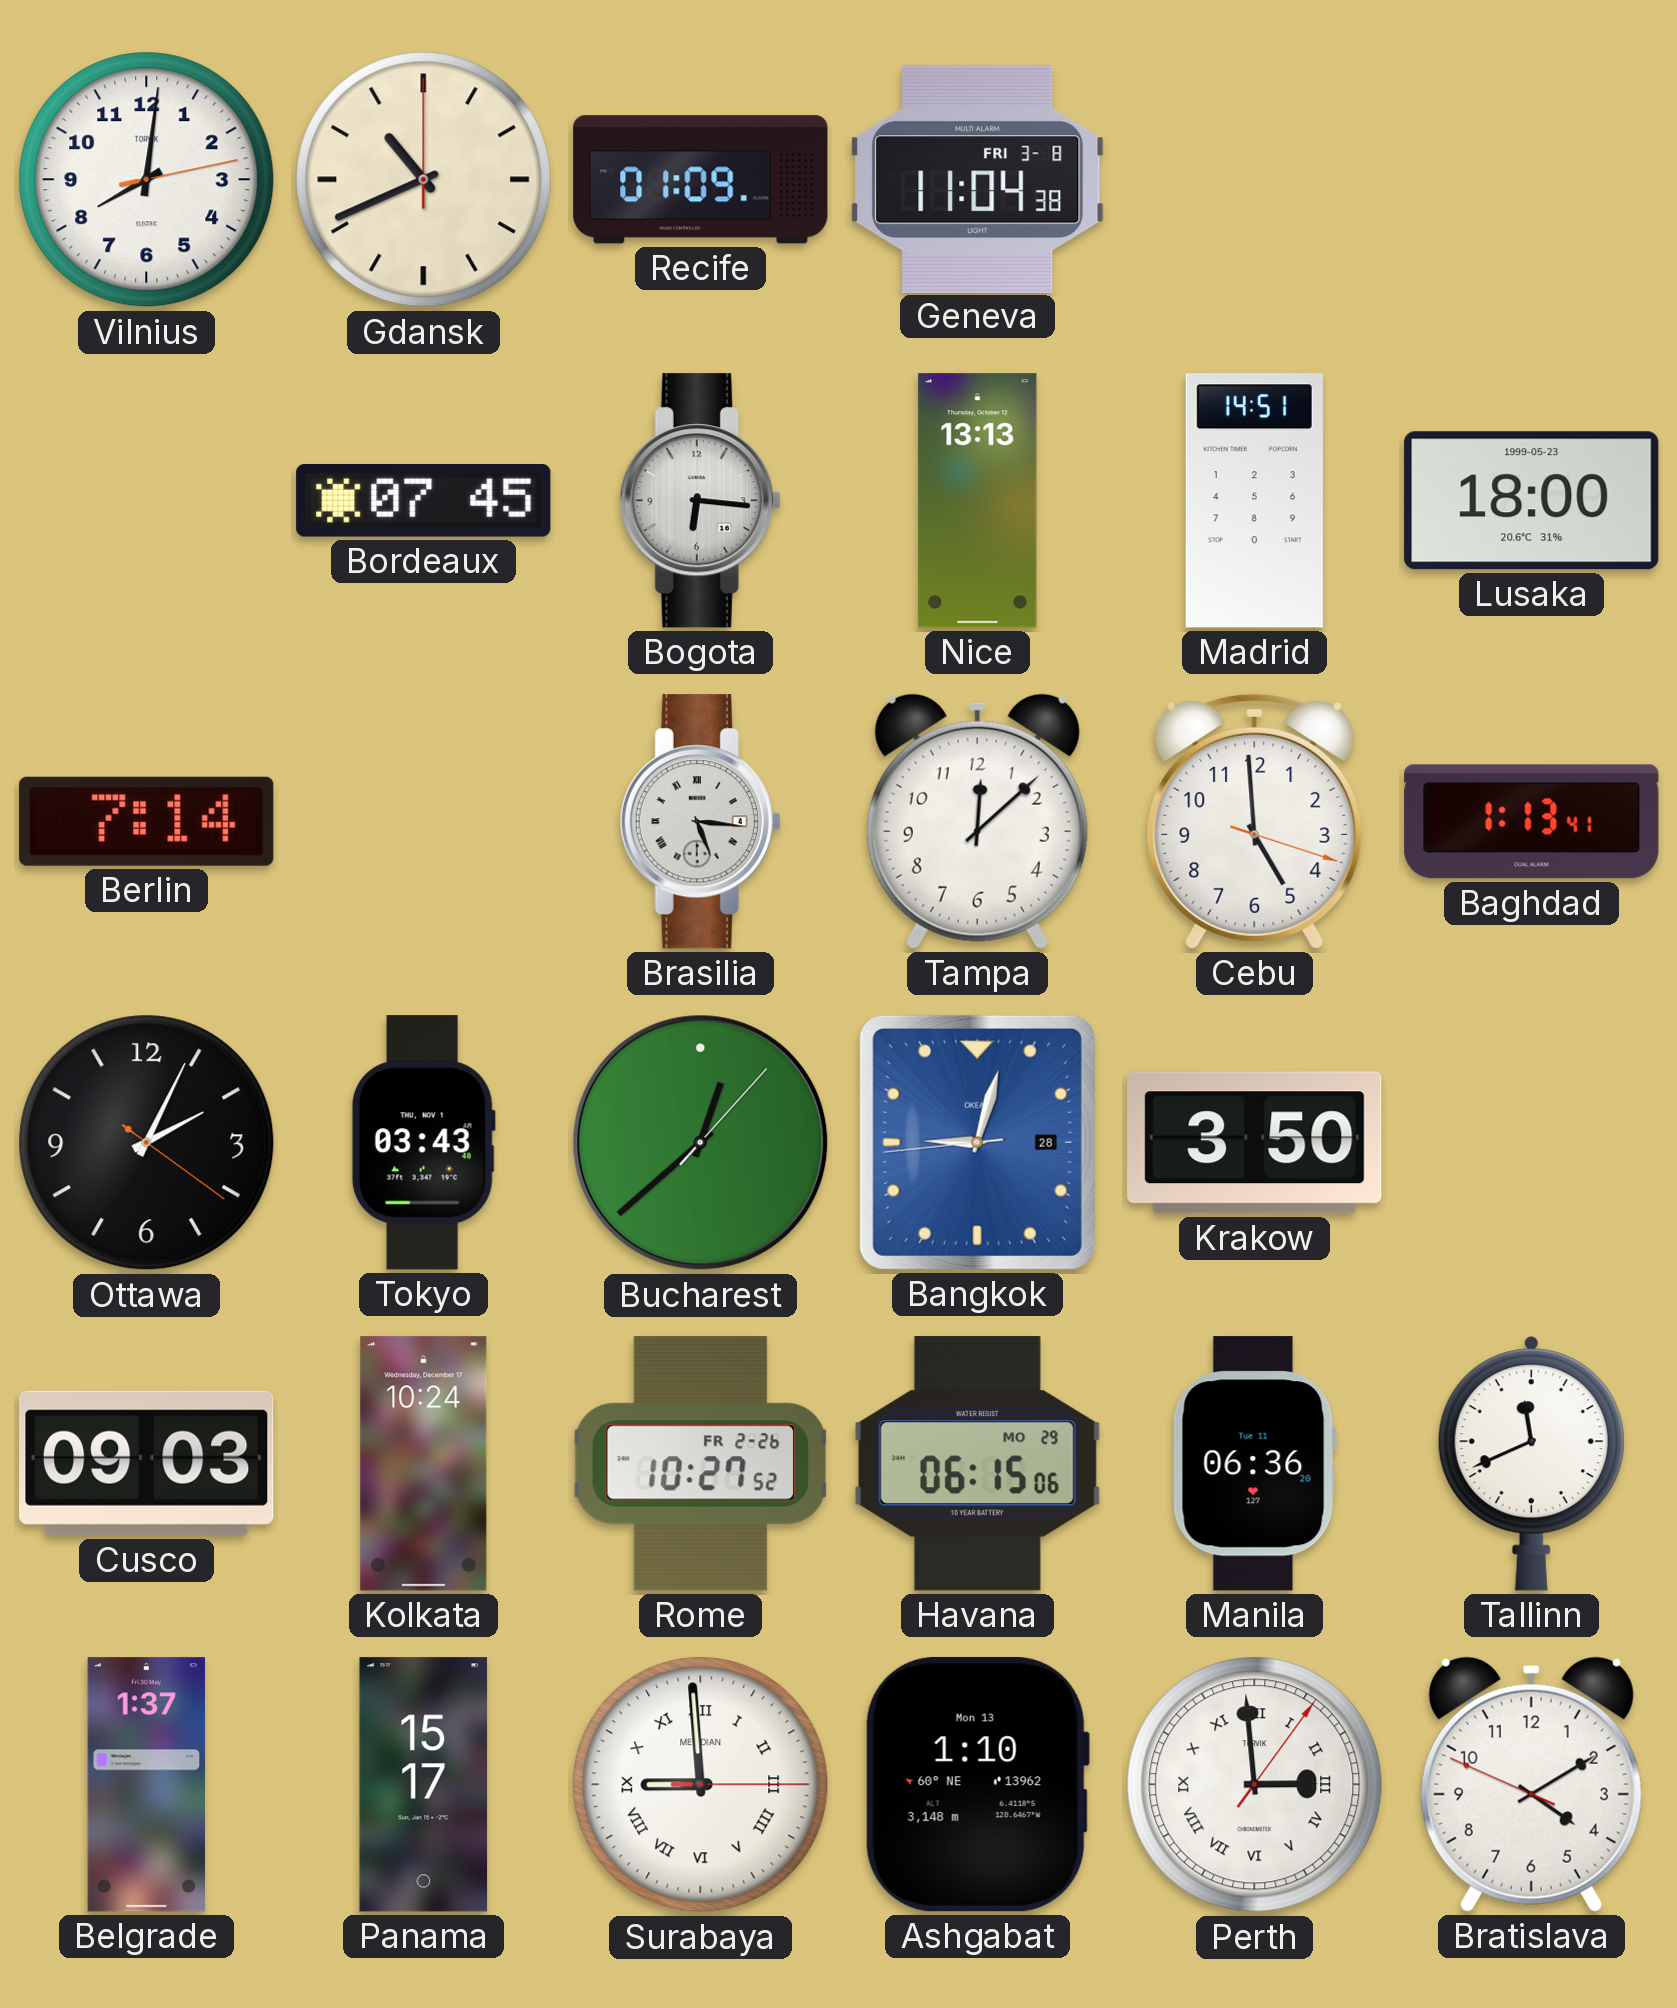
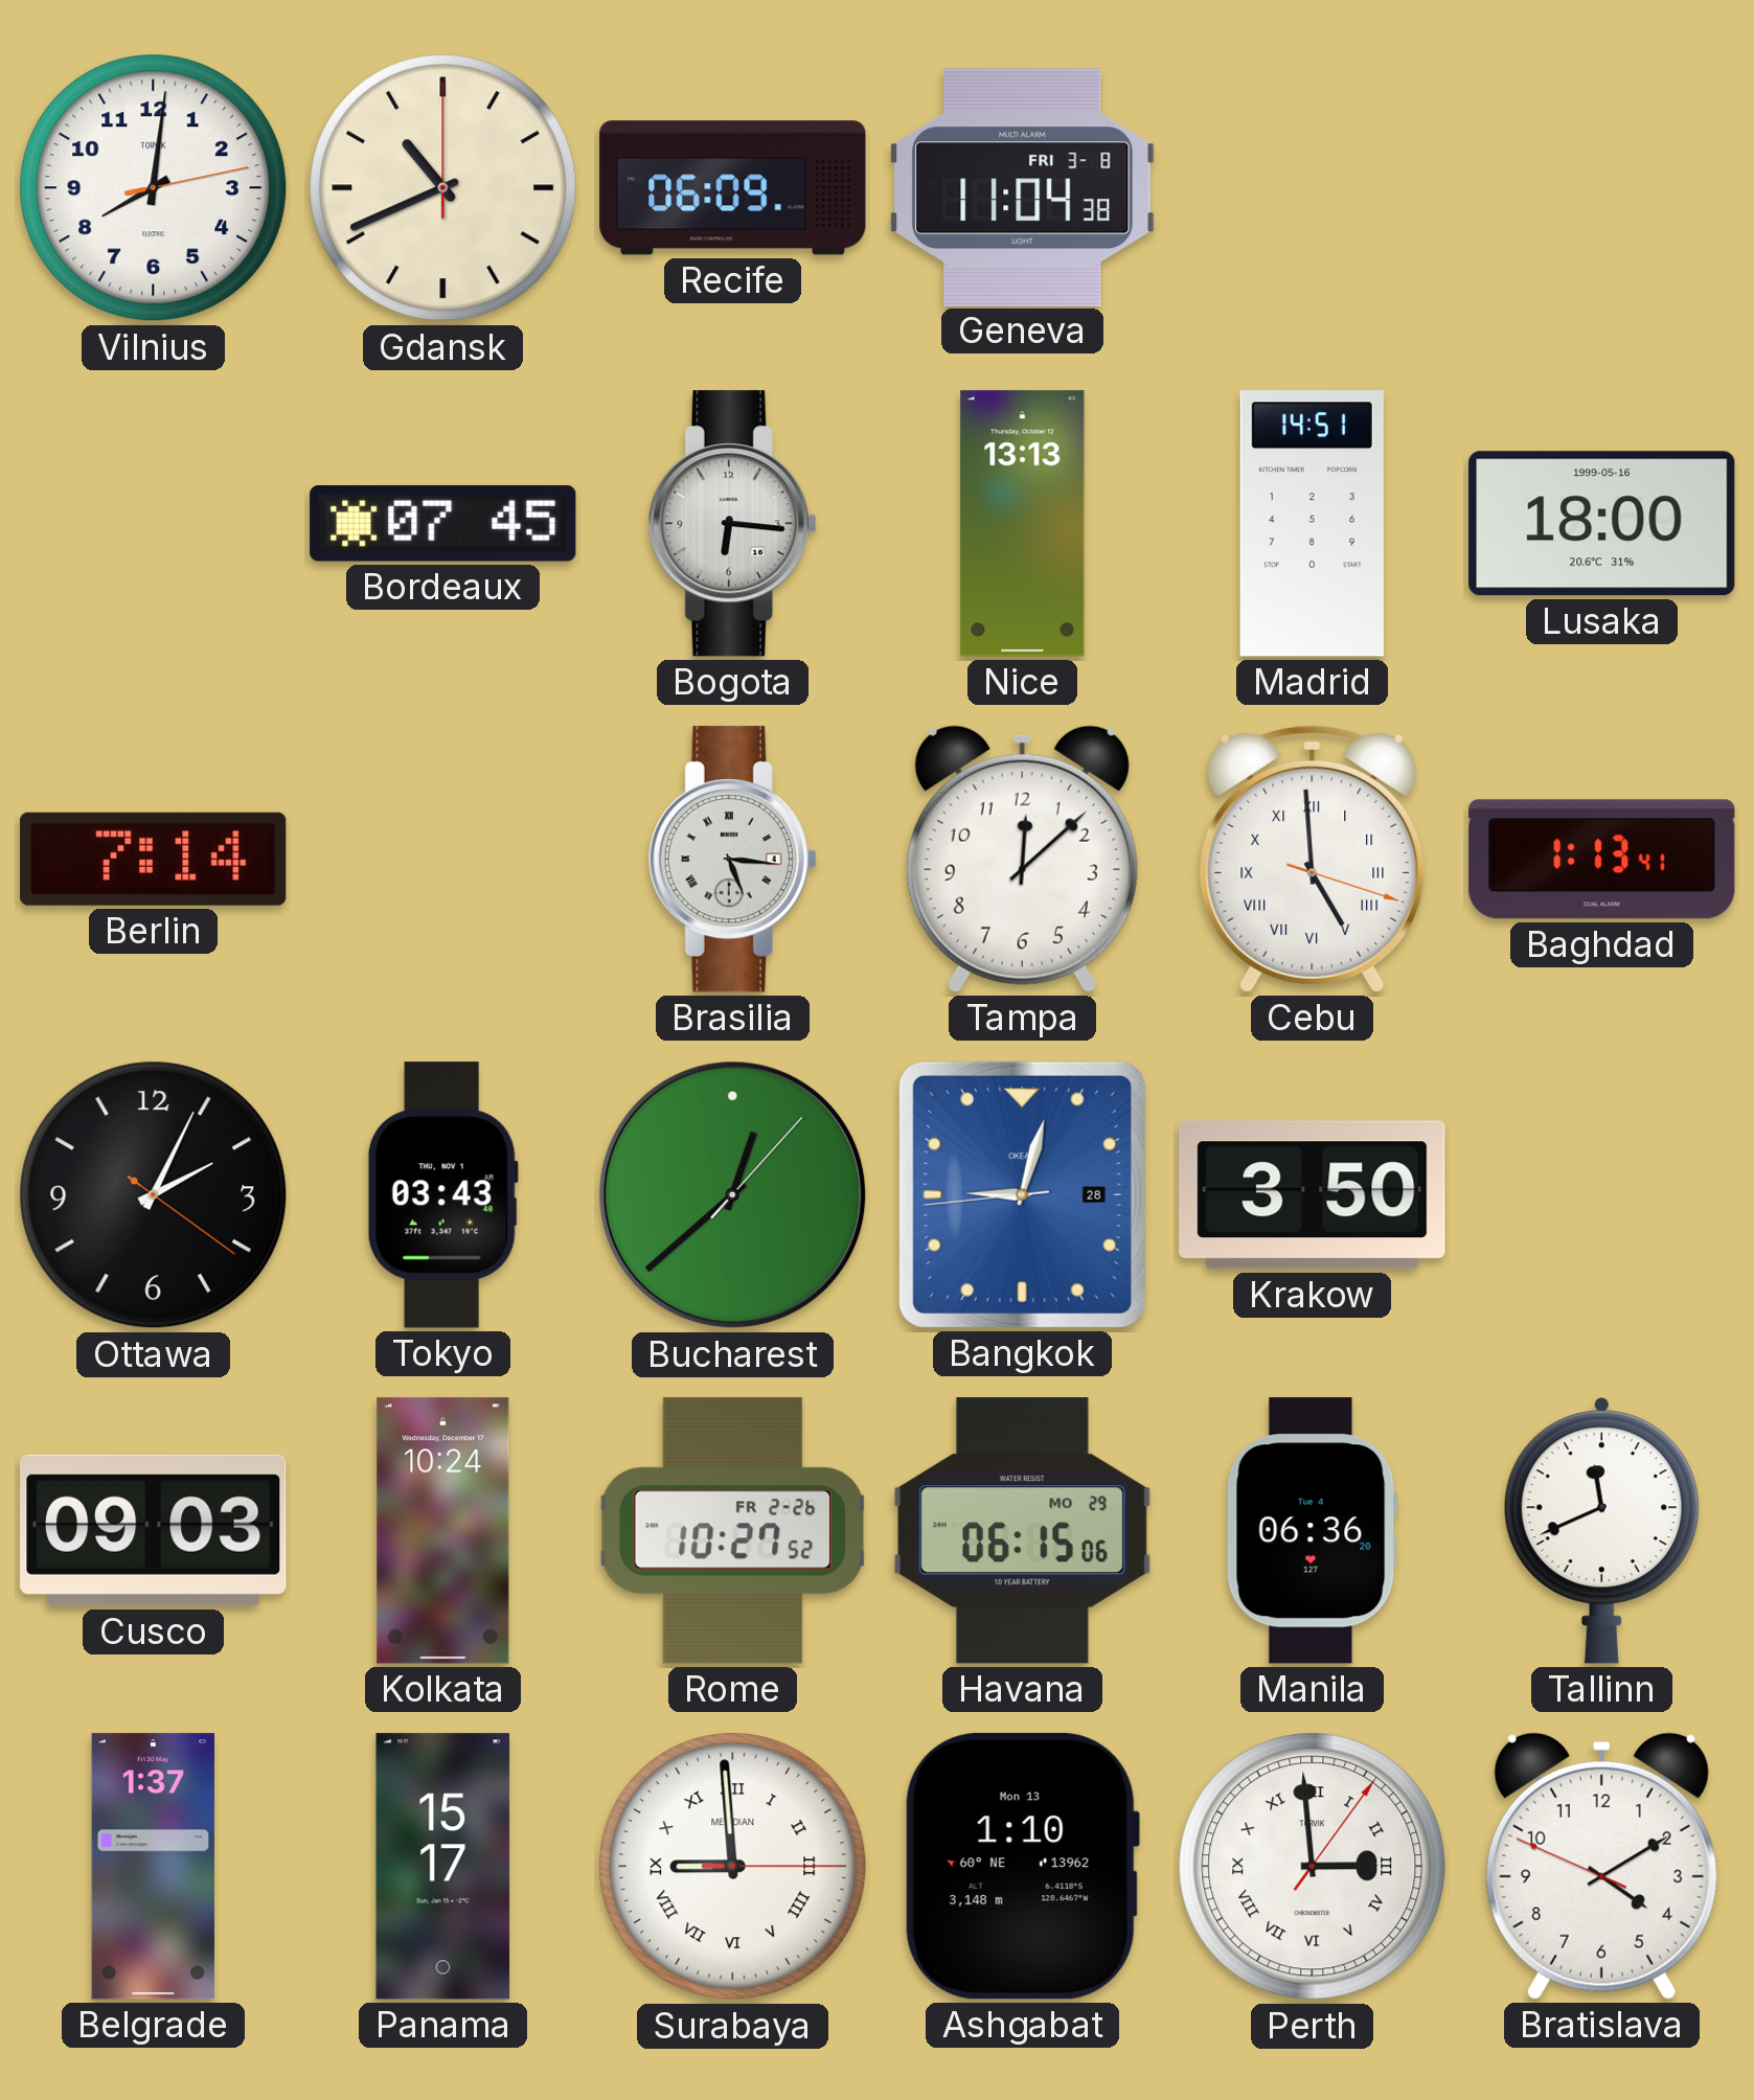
Recife: 01:09 -> 06:09 (733, 188)
Lusaka date: 1999-05-23 -> 1999-05-16 (1602, 524)
Cebu numerals: Arabic -> Roman (1313, 859)
Manila date: Tue 11 -> Tue 4 (1312, 1531)
